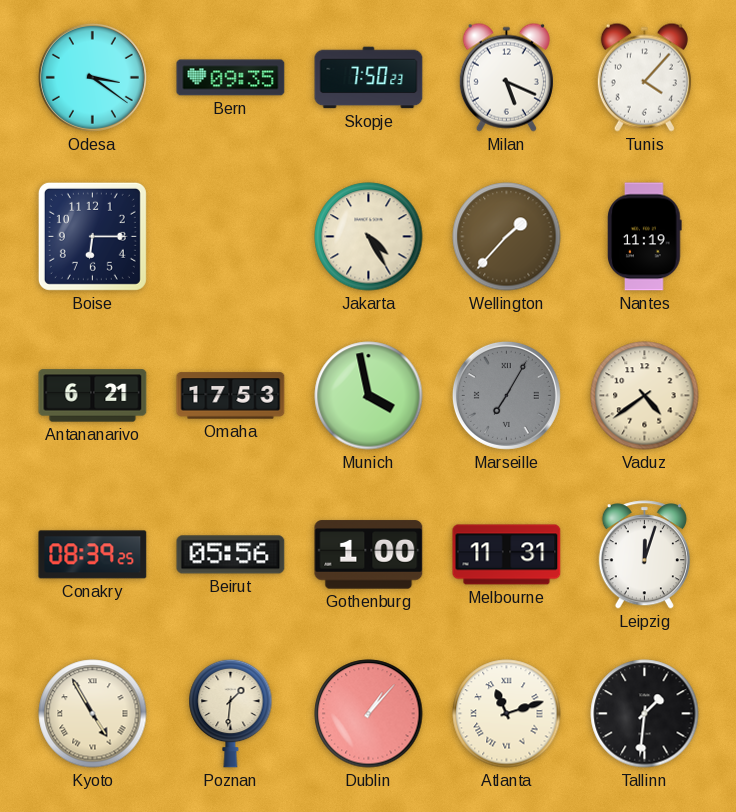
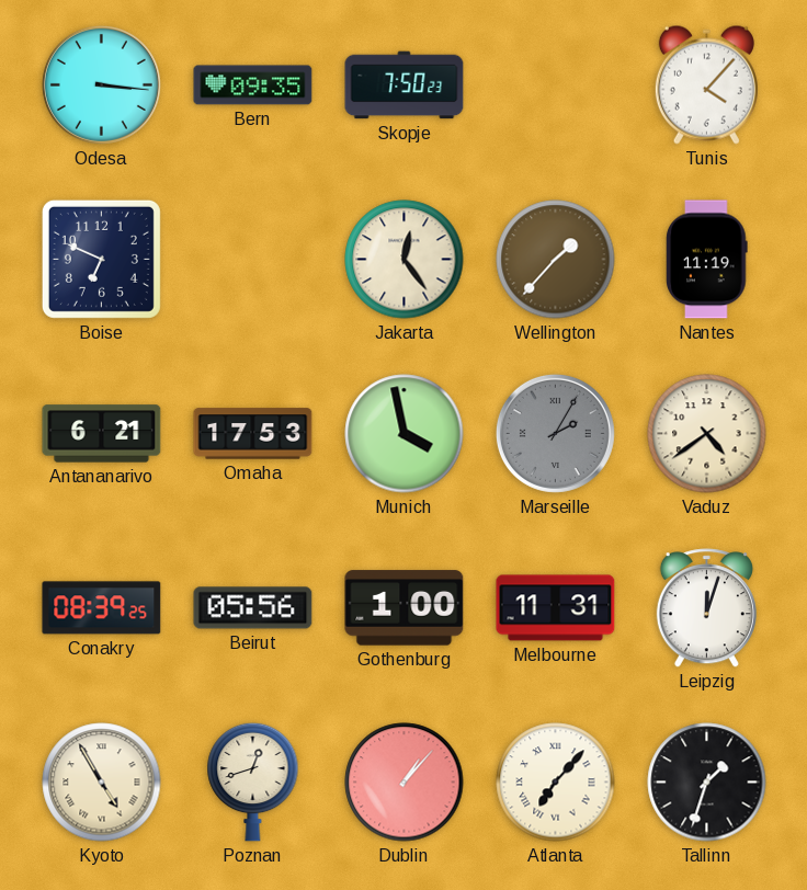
Odesa: 3:21 -> 3:16 (101, 84)
Milan: 5:19 -> none (506, 77)
Boise: 6:15 -> 6:49 (101, 259)
Jakarta: 4:25 -> 12:24 (405, 260)
Marseille: 7:05 -> 2:05 (555, 433)
Poznan: 1:31 -> 12:42 (253, 781)
Atlanta: 11:12 -> 7:07 (556, 783)
Tallinn: 1:31 -> 1:33 (707, 783)
